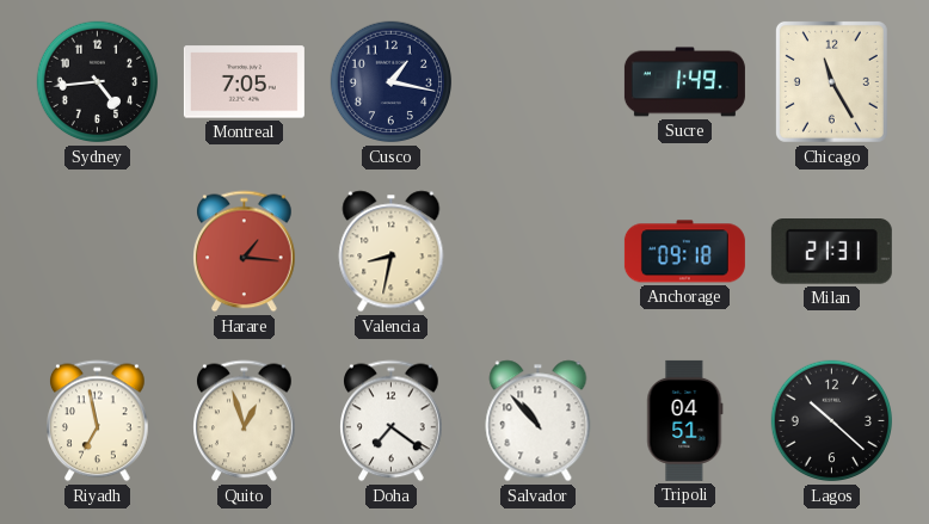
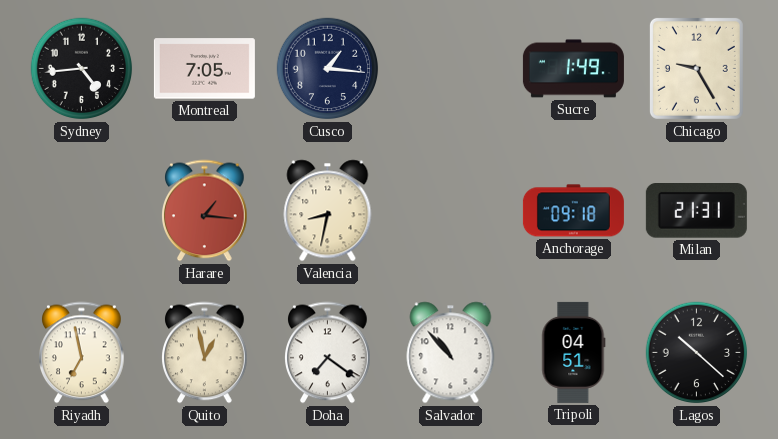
Cusco: 1:17 -> 1:16 (328, 69)
Chicago: 11:25 -> 9:25 (696, 68)
Quito: 12:57 -> 12:58 (205, 353)
